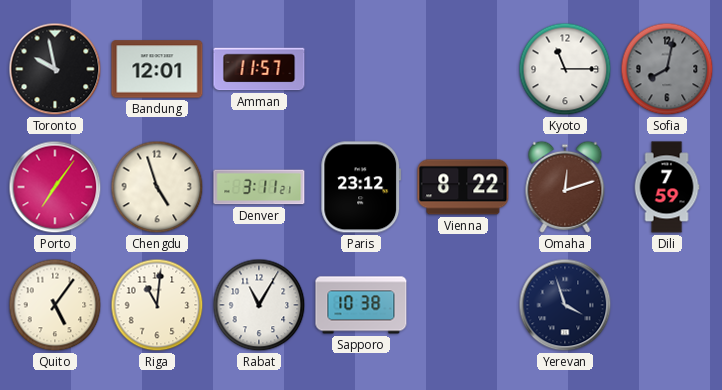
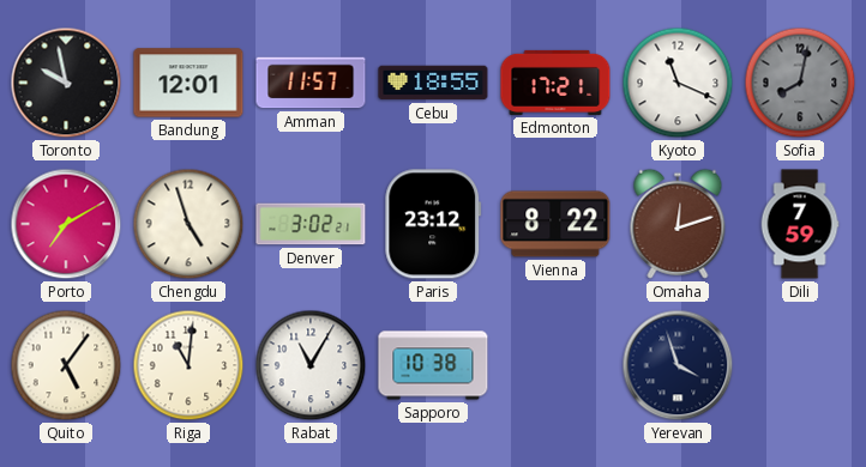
Cebu: none -> 18:55 (433, 83)
Edmonton: none -> 17:21 (555, 83)
Kyoto: 11:15 -> 11:19 (678, 83)
Porto: 7:06 -> 7:10 (66, 224)
Denver: 3:11 -> 3:02 (311, 224)
